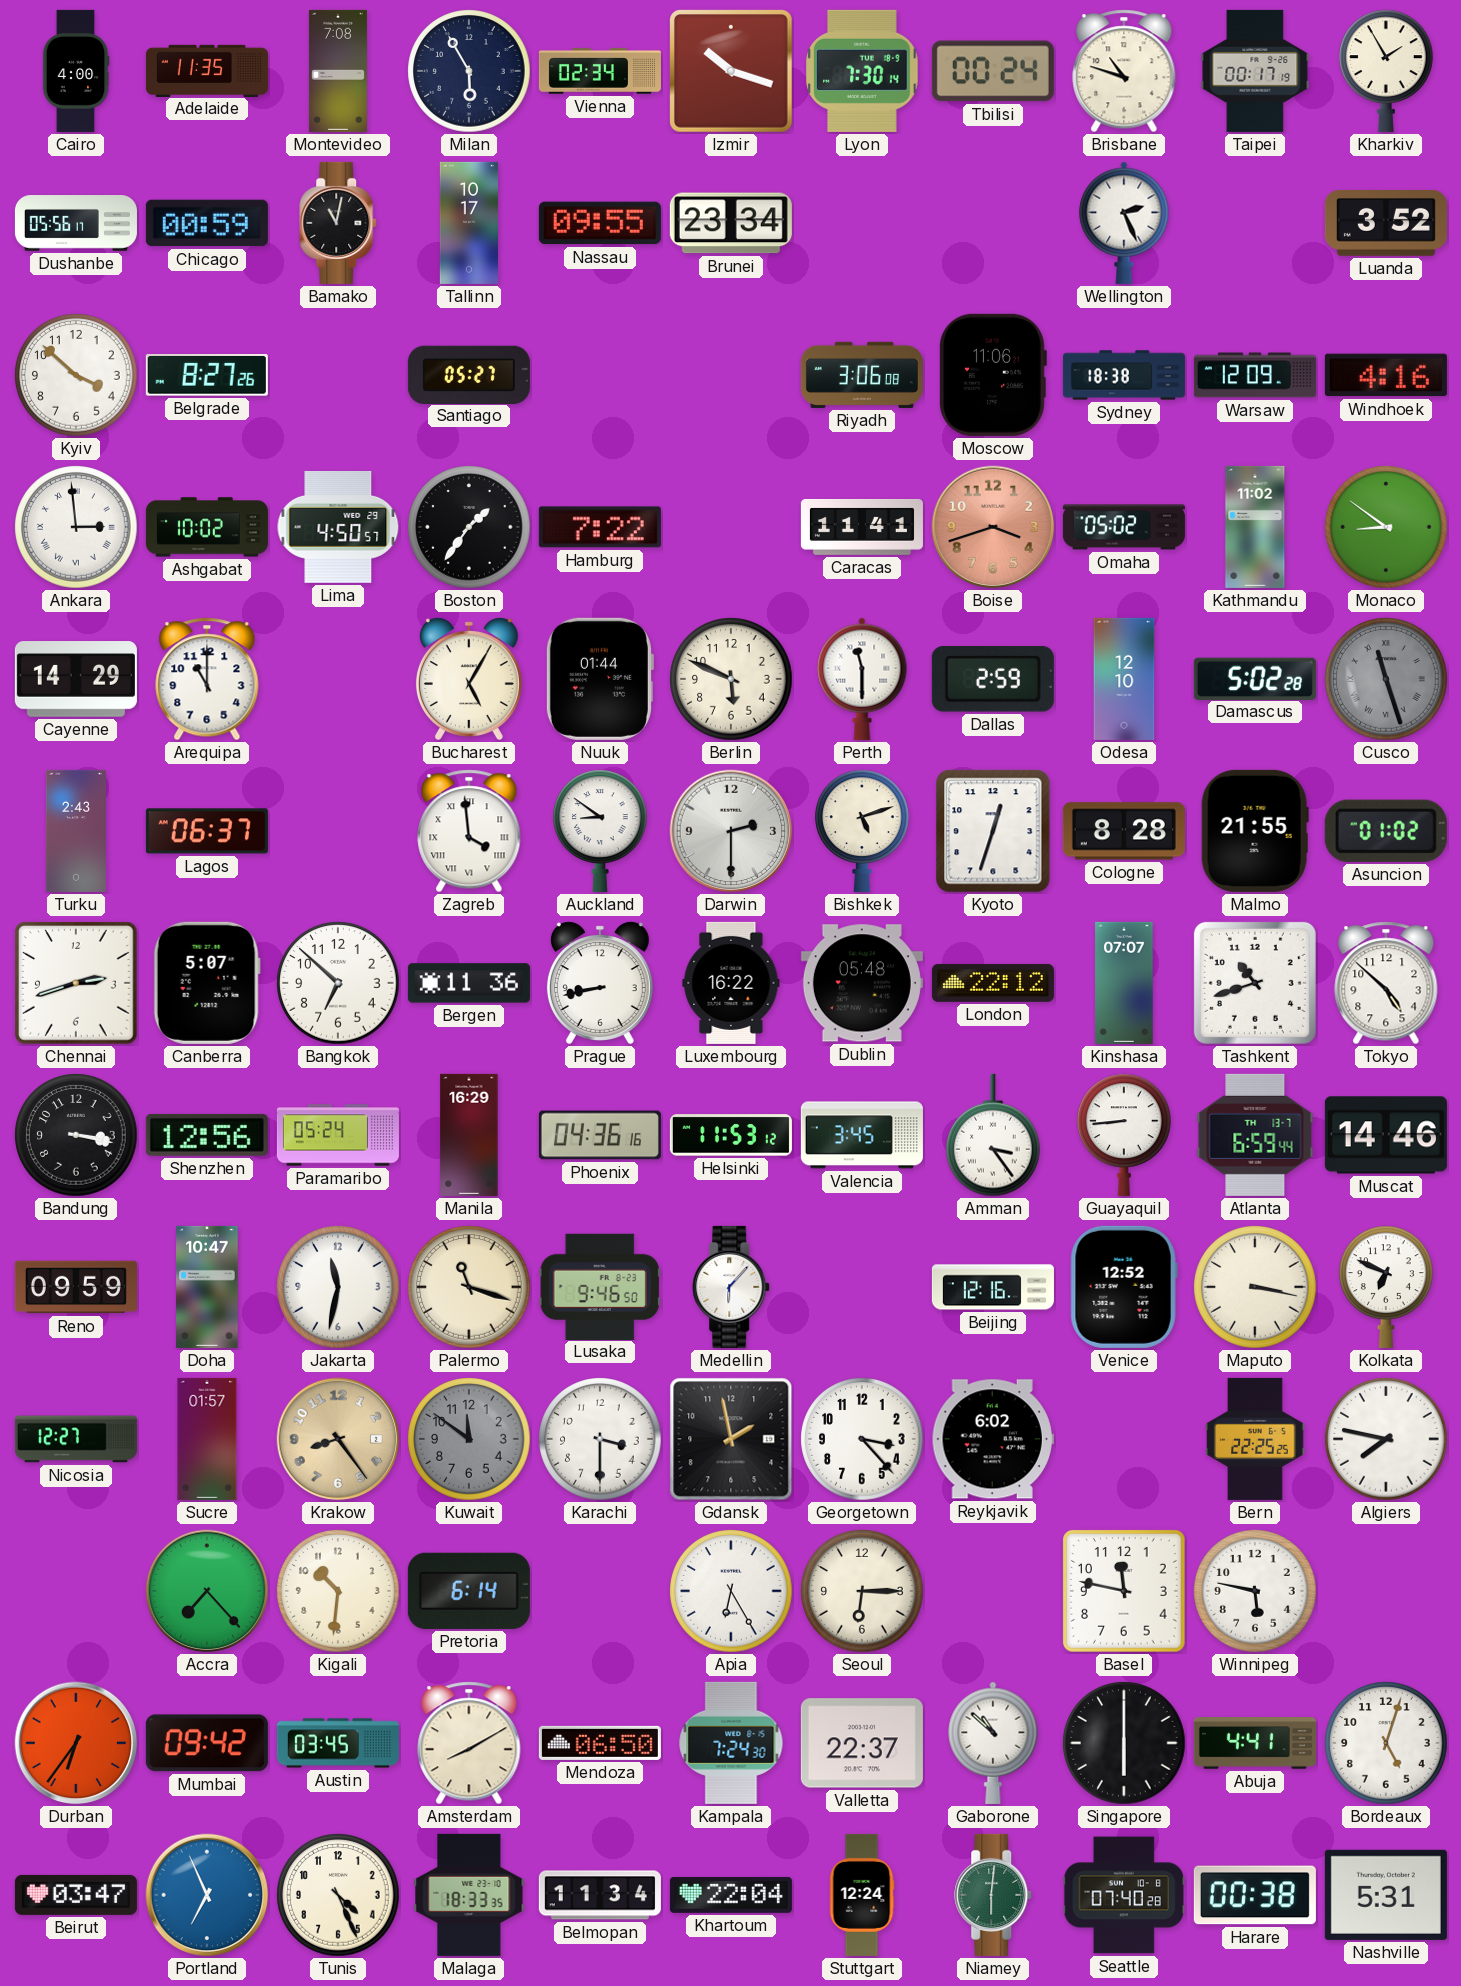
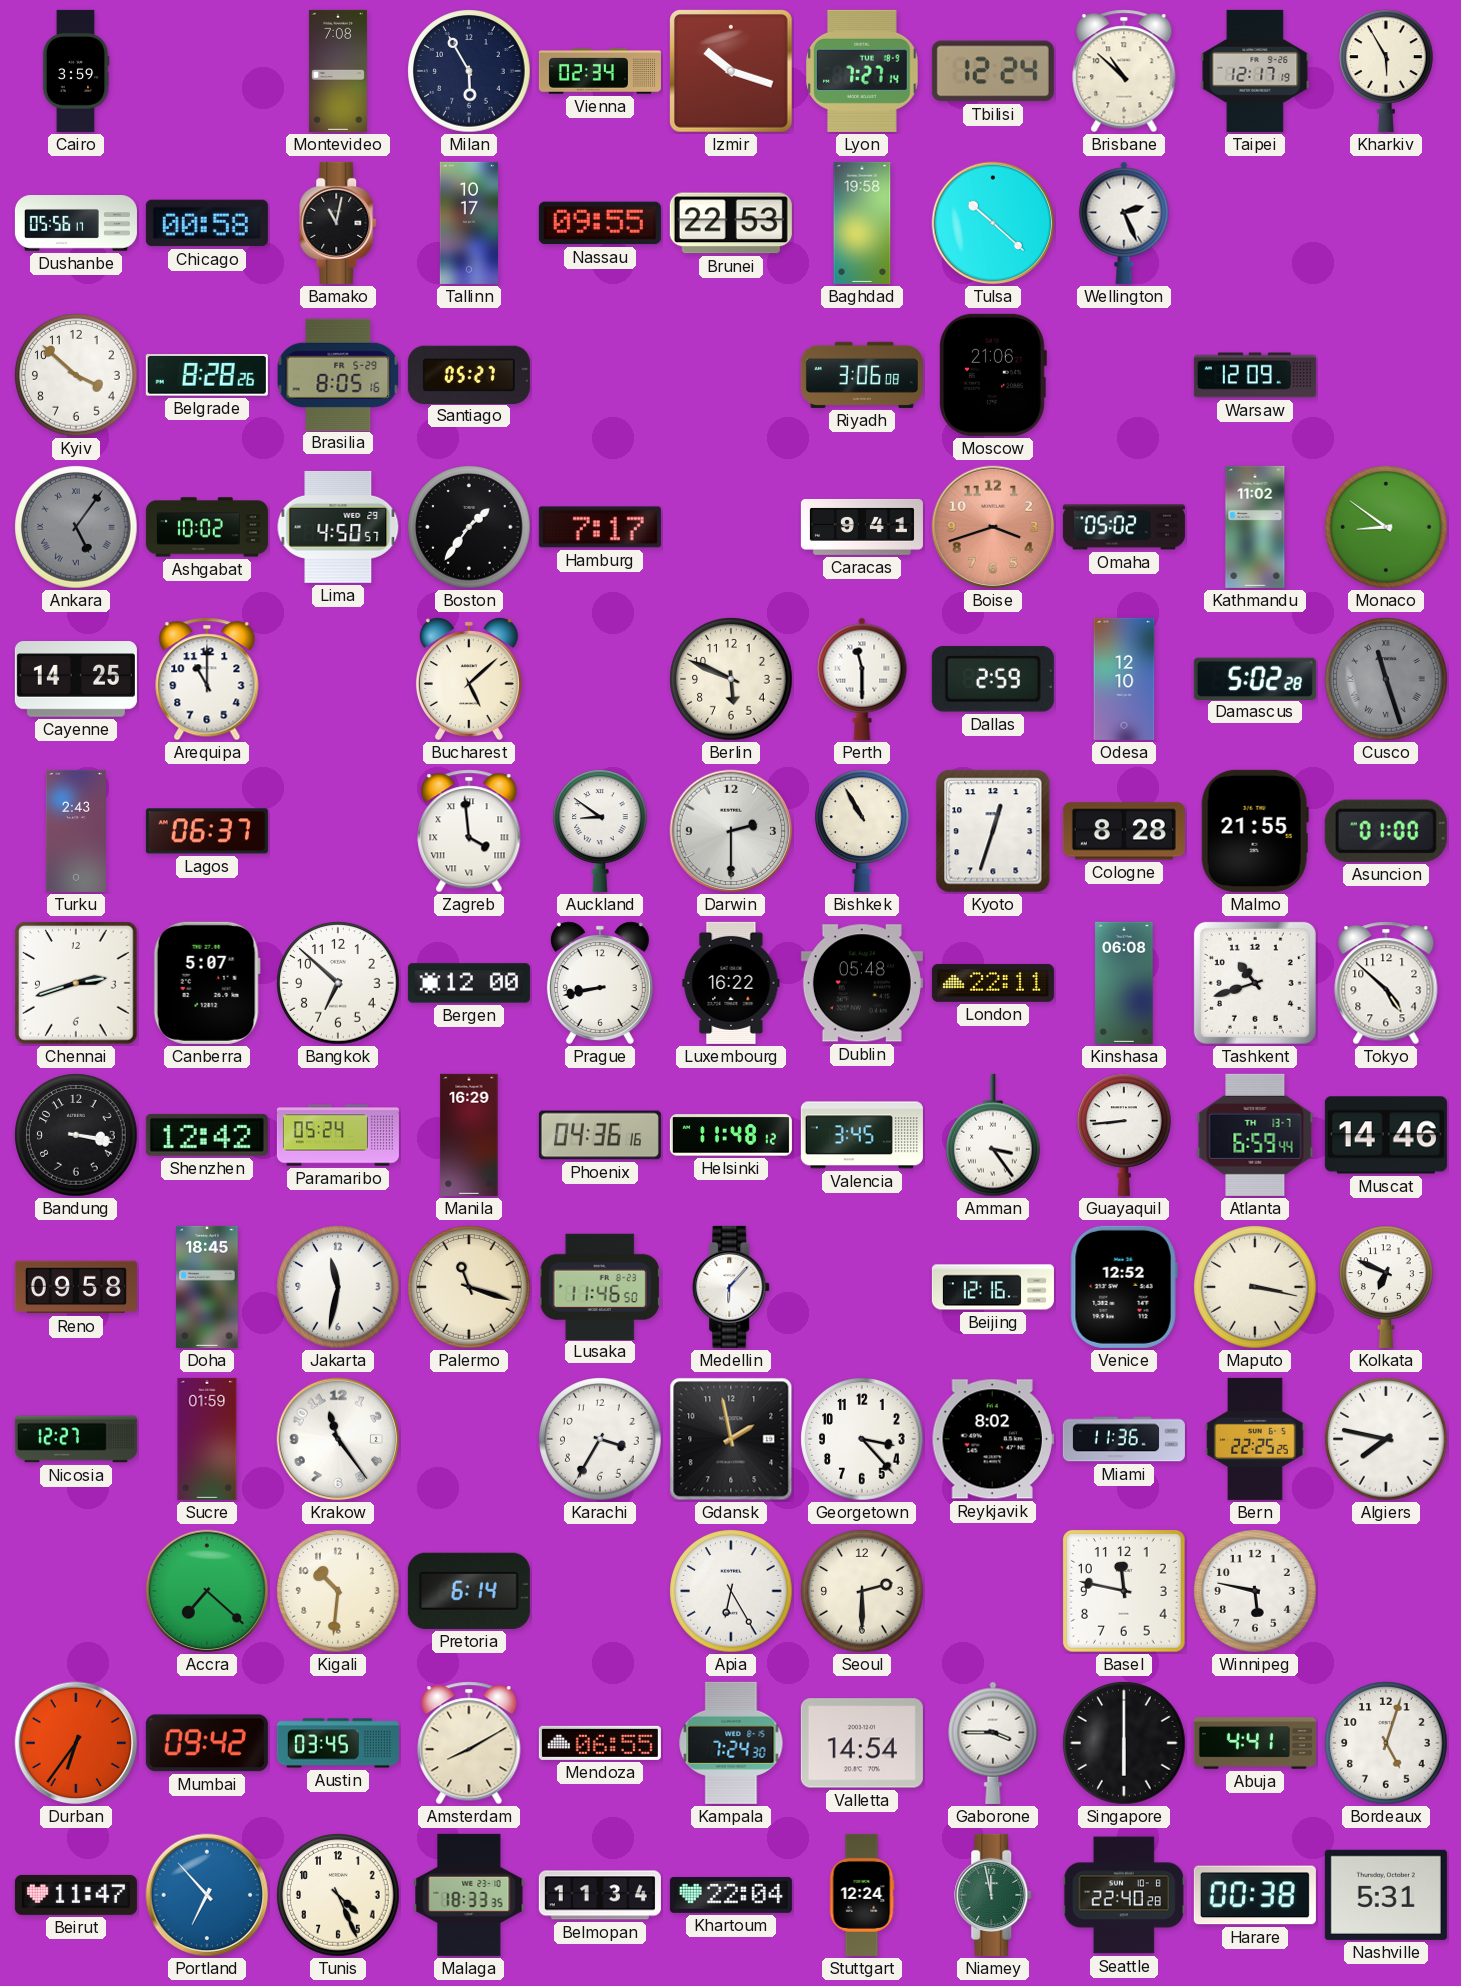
Cairo: 4:00 -> 3:59 (76, 71)
Adelaide: 11:35 -> none (207, 70)
Lyon: 7:30 -> 7:27 (863, 71)
Tbilisi: 00:24 -> 12:24 (993, 71)
Brisbane: 10:48 -> 10:52 (1124, 71)
Taipei: 00:17 -> 12:17 (1255, 71)
Kharkiv: 1:55 -> 5:55 (1387, 71)
Chicago: 00:59 -> 00:58 (207, 223)
Brunei: 23:34 -> 22:53 (731, 223)
Baghdad: none -> 19:58 (862, 223)
Tulsa: none -> 10:22 (993, 223)
Luanda: 3:52 -> none (1386, 224)
Belgrade: 8:27 -> 8:28 (207, 376)
Brasilia: none -> 8:05 (338, 374)
Moscow: 11:06 -> 21:06 (993, 375)
Sydney: 18:38 -> none (1124, 375)
Windhoek: 4:16 -> none (1386, 375)
Ankara: 2:59 -> 5:06 (76, 527)
Ankara dial: white -> grey (76, 527)
Hamburg: 7:22 -> 7:17 (600, 527)
Caracas: 11:41 -> 9:41 (862, 527)
Cayenne: 14:29 -> 14:25 (76, 679)
Bucharest: 5:05 -> 5:08 (469, 679)
Nuuk: 01:44 -> none (599, 679)
Bishkek: 5:12 -> 10:55 (863, 831)
Asuncion: 01:02 -> 01:00 (1386, 831)
Bergen: 11:36 -> 12:00 (469, 983)
London: 22:12 -> 22:11 (993, 983)
Kinshasa: 07:07 -> 06:08 (1124, 983)
Shenzhen: 12:56 -> 12:42 (207, 1135)
Helsinki: 11:53 -> 11:48 (731, 1135)
Reno: 09:59 -> 09:58 (76, 1287)
Doha: 10:47 -> 18:45 (207, 1287)
Lusaka: 9:46 -> 11:46 (600, 1286)
Sucre: 01:57 -> 01:59 (207, 1439)
Krakow: 8:24 -> 11:24 (338, 1439)
Krakow dial: champagne -> white (338, 1439)
Kuwait: 11:51 -> none (469, 1439)
Karachi: 3:30 -> 3:35 (600, 1439)
Reykjavik: 6:02 -> 8:02 (993, 1439)
Miami: none -> 11:36 (1124, 1439)
Accra: 7:23 -> 7:22 (207, 1591)
Seoul: 6:15 -> 2:30 (862, 1591)
Mendoza: 06:50 -> 06:55 (600, 1743)
Valletta: 22:37 -> 14:54 (862, 1743)
Gaborone: 10:52 -> 3:45 (993, 1743)
Beirut: 03:47 -> 11:47 (76, 1895)
Portland: 6:56 -> 6:53 (207, 1895)
Niamey: 6:01 -> 11:58 (994, 1895)
Seattle: 07:40 -> 22:40 (1124, 1895)
